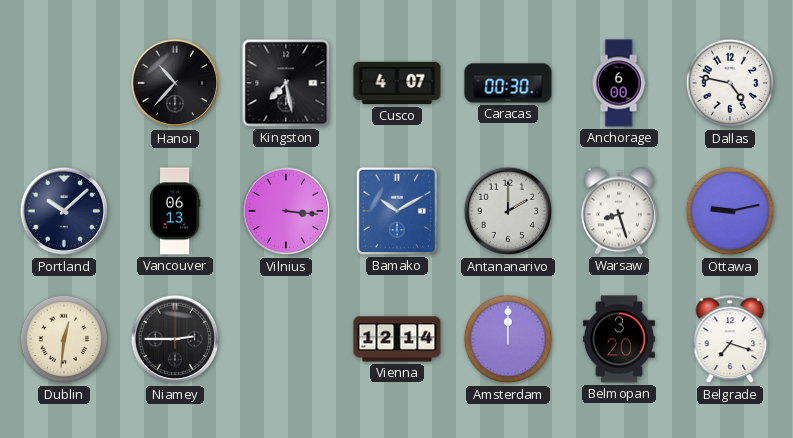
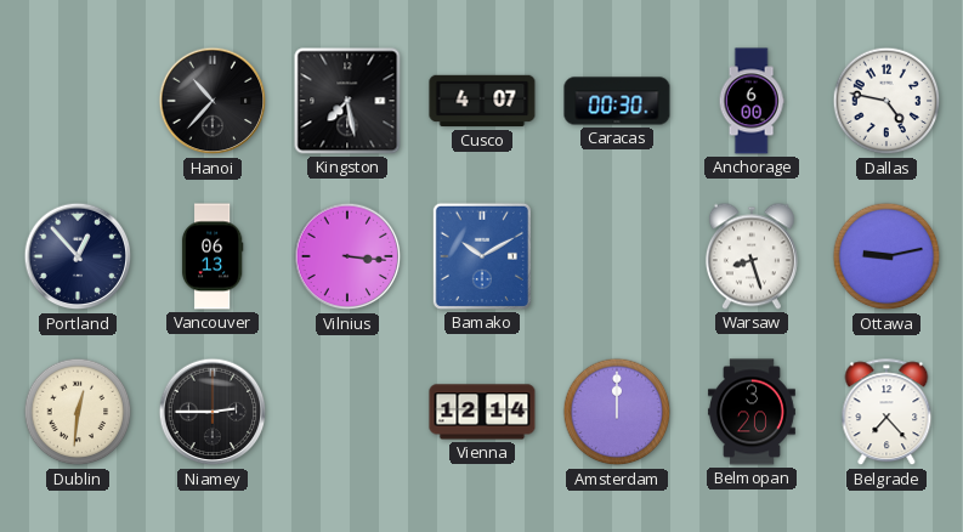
Portland: 10:08 -> 12:53 (78, 256)
Antananarivo: 2:00 -> none (508, 211)
Belgrade: 7:18 -> 7:23 (886, 413)
